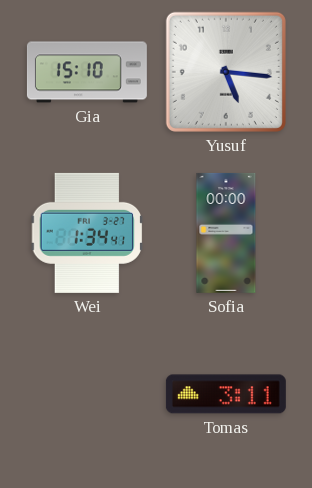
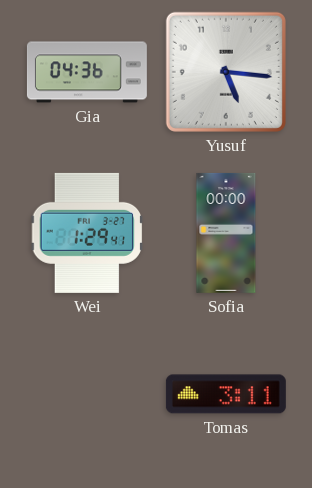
Gia: 15:10 -> 04:36 (87, 72)
Wei: 1:34 -> 1:29 (87, 233)
